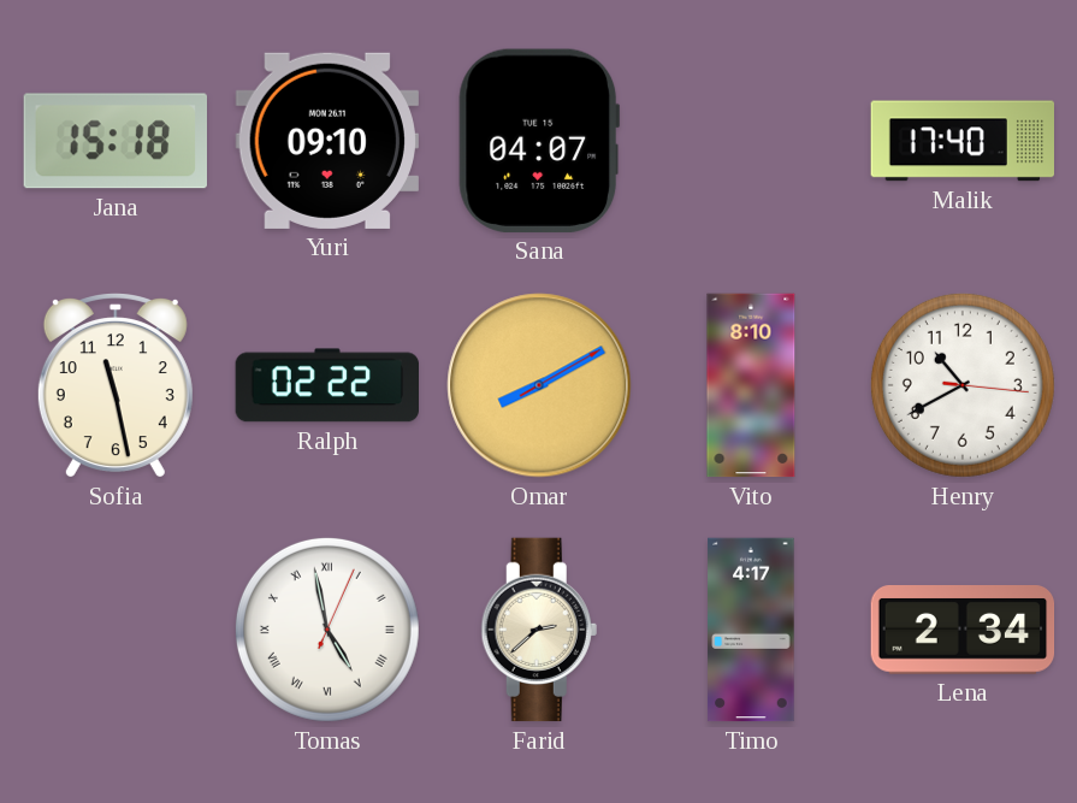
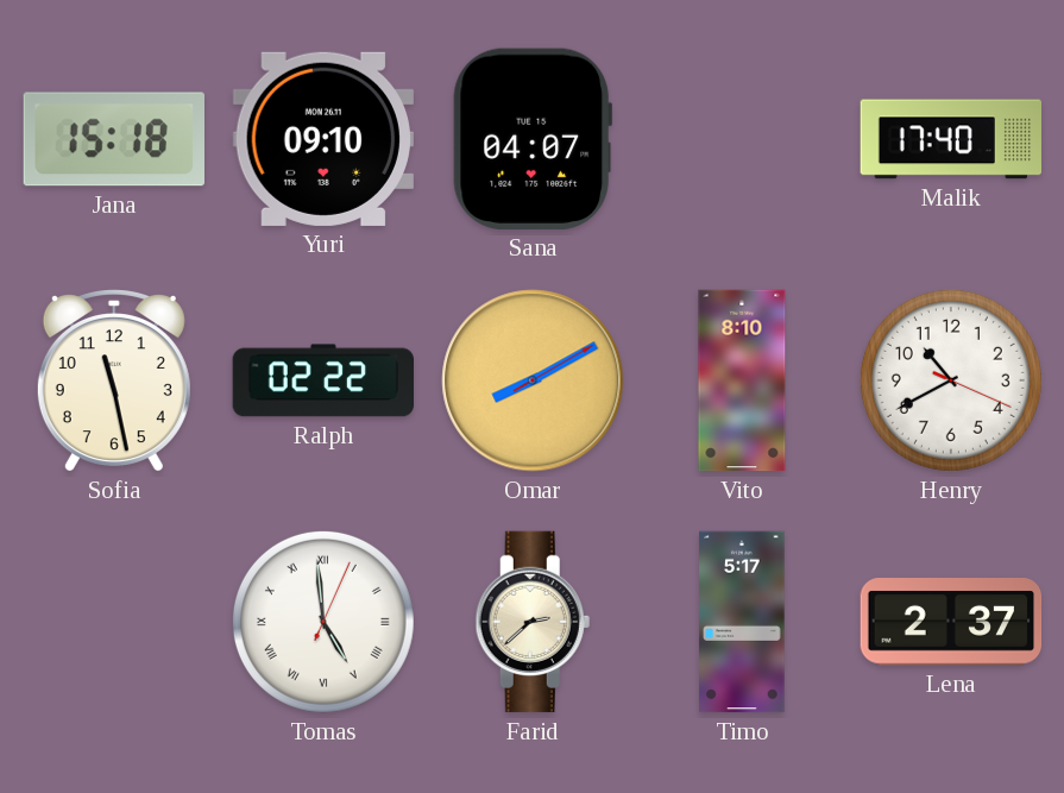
Henry: 10:40:16 -> 10:40:19 (951, 380)
Tomas: 4:58 -> 4:59 (323, 622)
Timo: 4:17 -> 5:17 (742, 622)
Lena: 2:34 -> 2:37 (951, 623)
